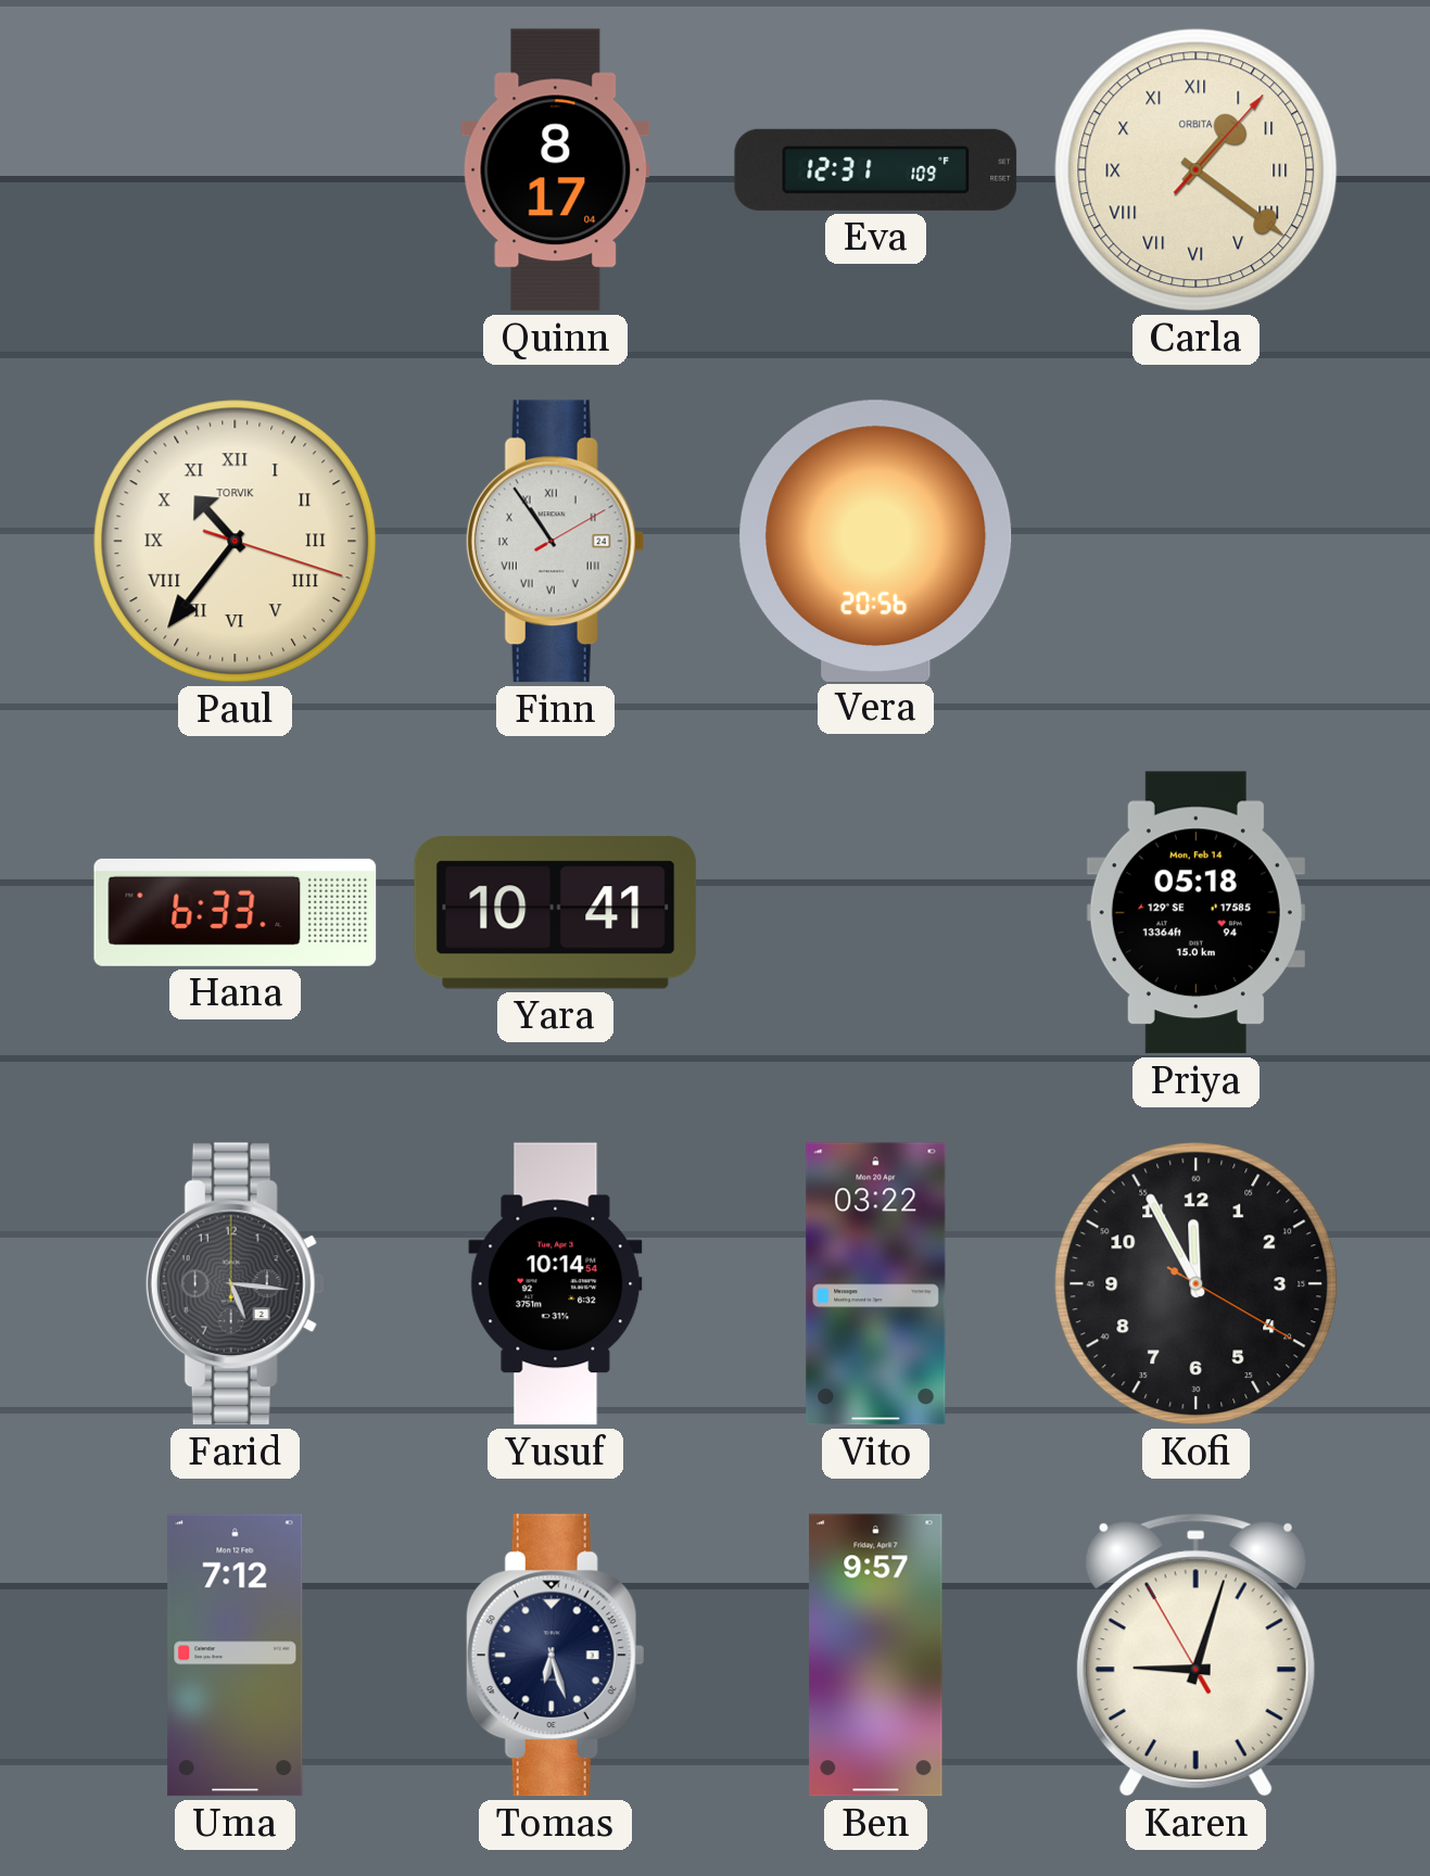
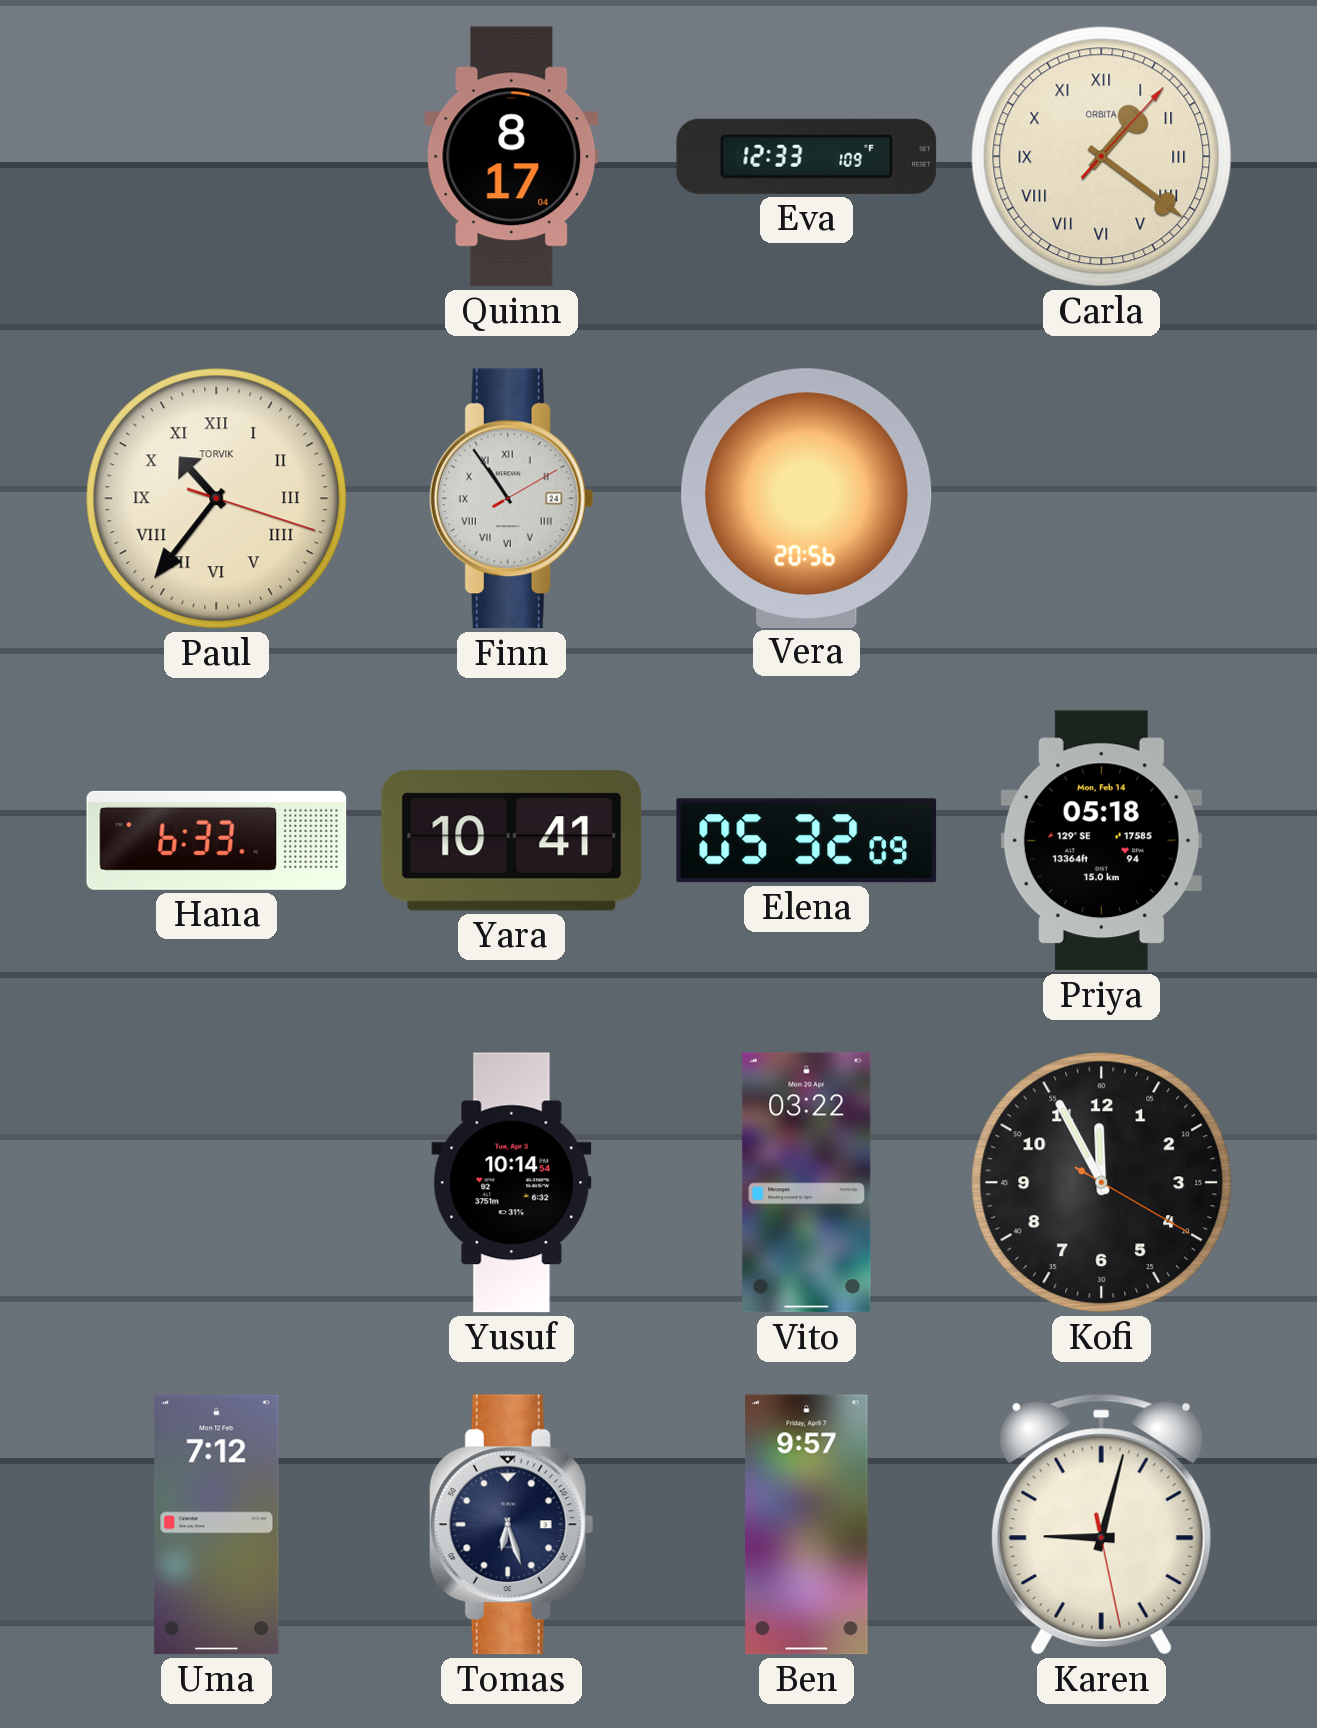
Eva: 12:31 -> 12:33 (807, 156)
Elena: none -> 05:32 (807, 841)
Farid: 5:16 -> none (235, 1284)
Karen: 9:02:55 -> 9:02:28 (1101, 1525)
